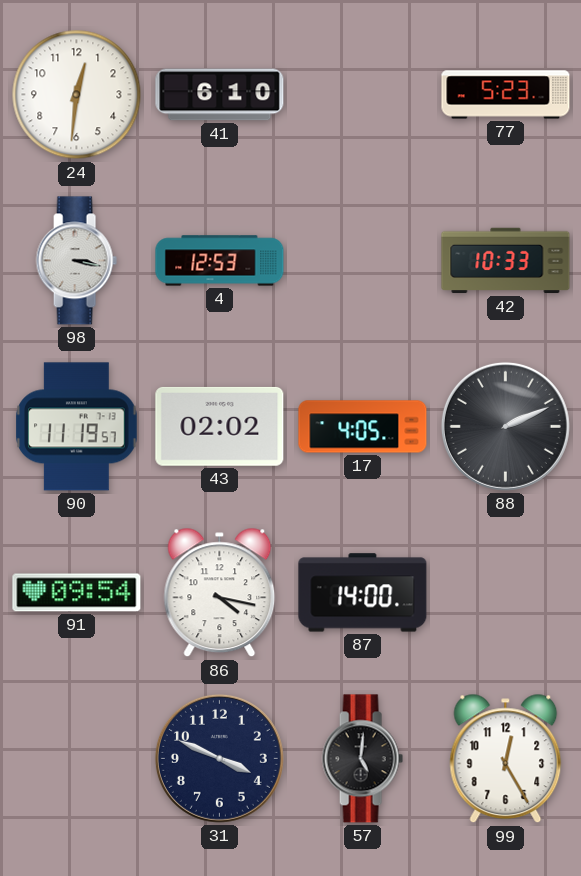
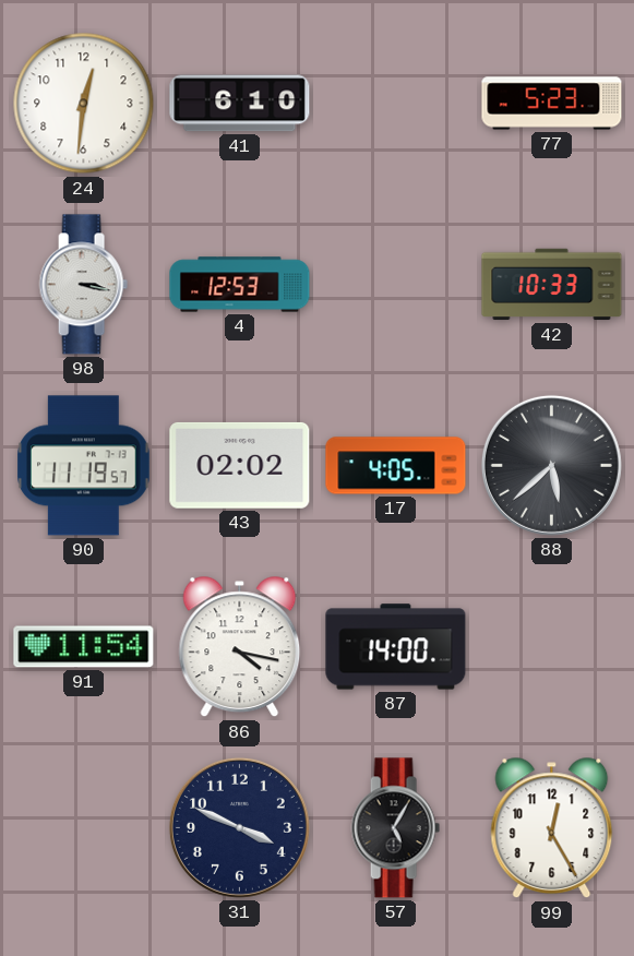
88: 2:11 -> 5:38 (551, 465)
91: 09:54 -> 11:54 (84, 647)
57: 5:01 -> 5:05 (395, 828)
